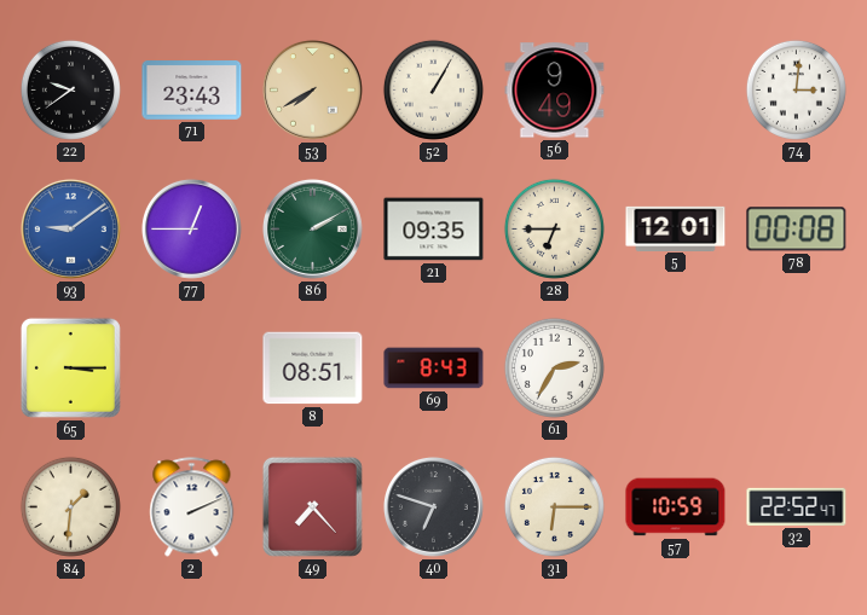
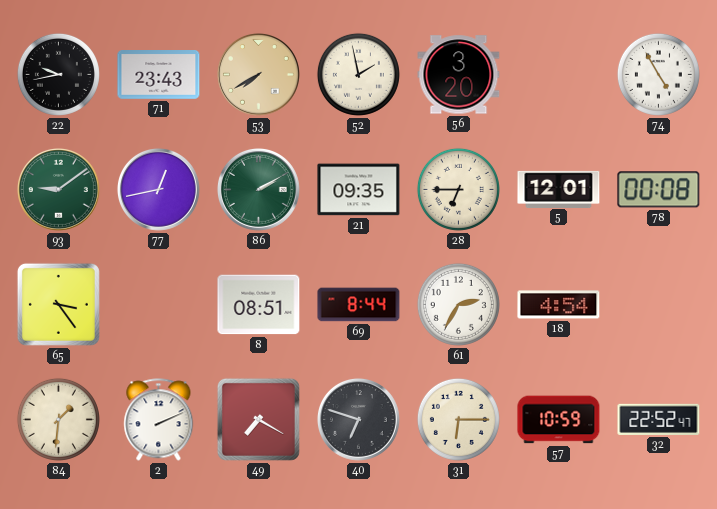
22: 9:39 -> 9:43 (58, 74)
52: 1:05 -> 1:58 (358, 74)
56: 9:49 -> 3:20 (459, 75)
74: 3:01 -> 4:55 (658, 74)
93 dial: blue -> green (58, 189)
77: 12:45 -> 12:43 (158, 189)
65: 3:15 -> 3:24 (58, 304)
69: 8:43 -> 8:44 (359, 305)
18: none -> 4:54 (559, 305)
49: 7:23 -> 7:20 (258, 419)
